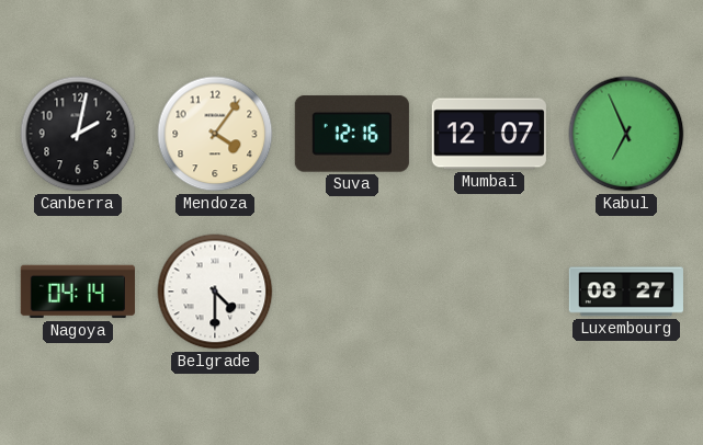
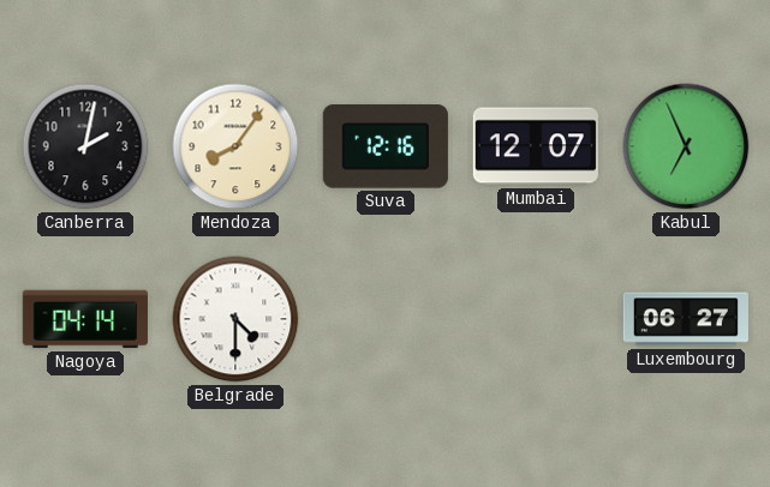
Mendoza: 4:06 -> 8:06 (235, 146)
Luxembourg: 08:27 -> 06:27 (686, 319)
